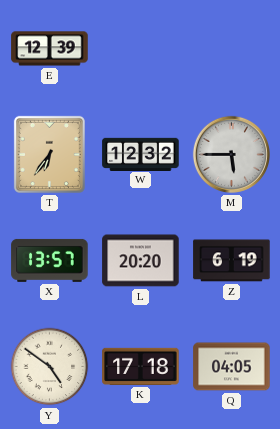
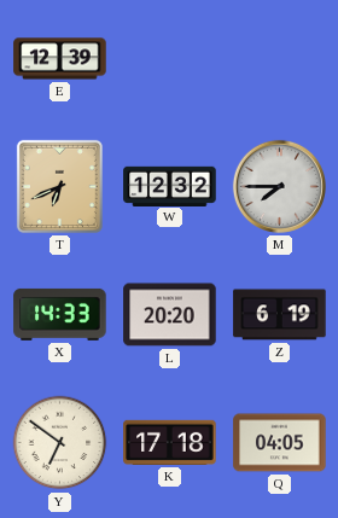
T: 6:36 -> 6:41 (59, 186)
M: 5:45 -> 7:45 (279, 186)
X: 13:57 -> 14:33 (60, 314)
Y: 4:51 -> 6:51 (60, 443)
